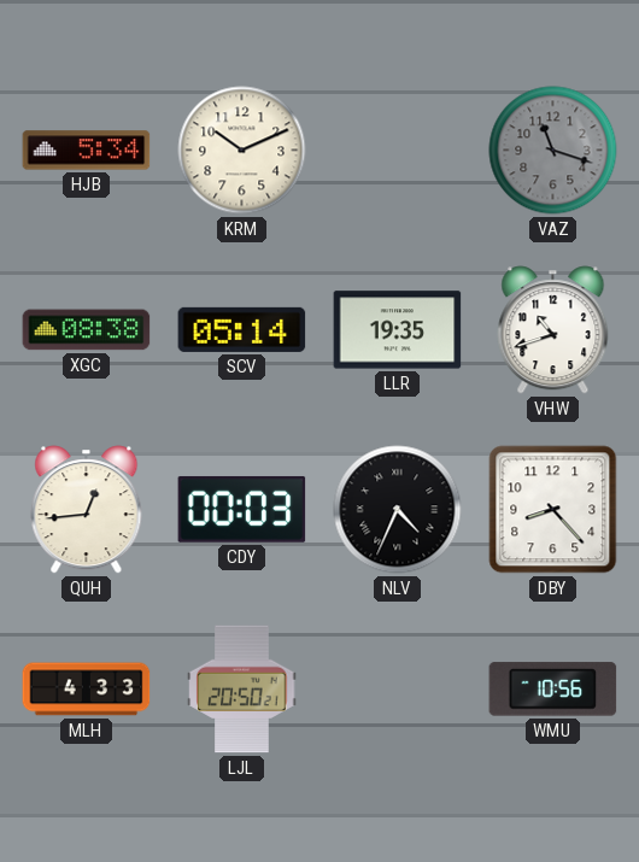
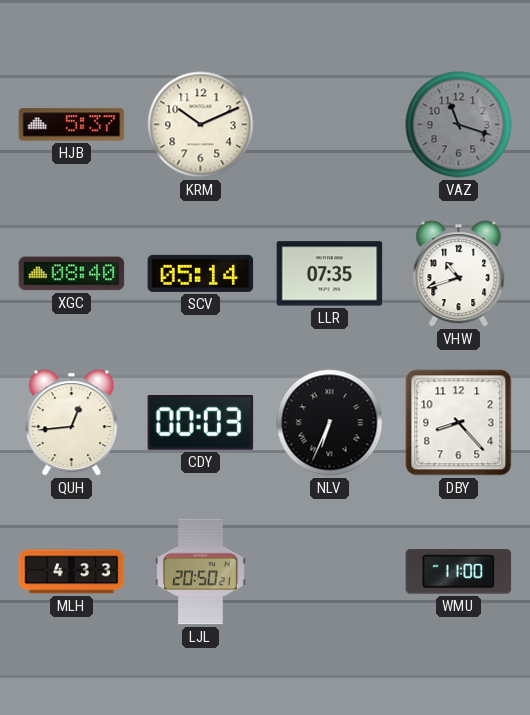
HJB: 5:34 -> 5:37 (72, 125)
XGC: 08:38 -> 08:40 (72, 274)
LLR: 19:35 -> 07:35 (330, 274)
NLV: 4:34 -> 6:34 (330, 423)
WMU: 10:56 -> 11:00 (459, 572)
